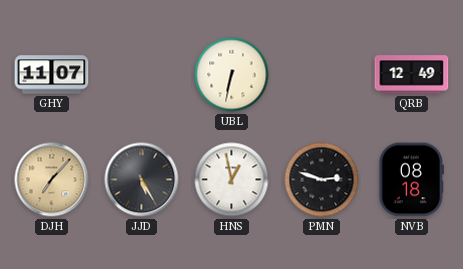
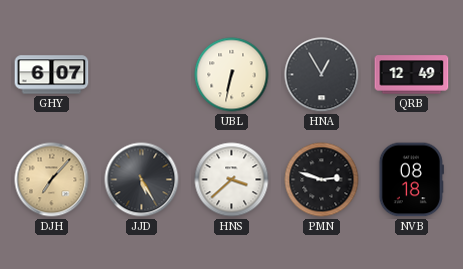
GHY: 11:07 -> 6:07 (52, 75)
HNA: none -> 12:55 (322, 75)
HNS: 12:58 -> 3:38 (232, 180)
